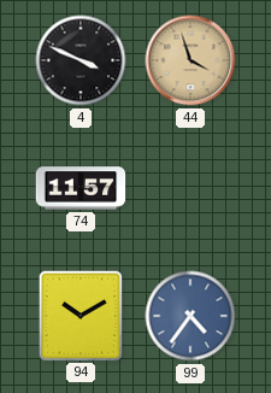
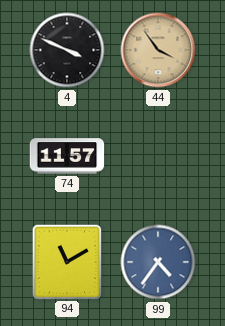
44: 3:57 -> 3:54 (158, 50)
94: 10:10 -> 11:10 (66, 261)
